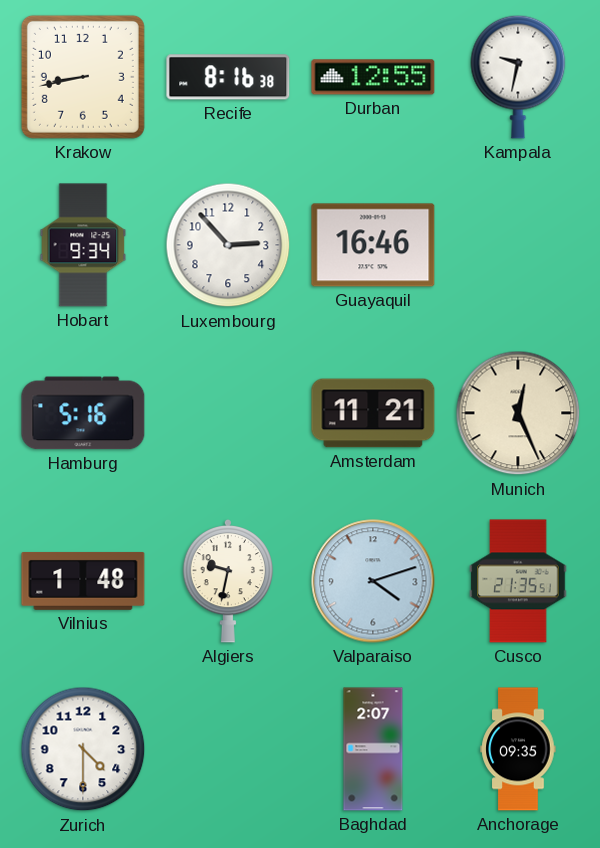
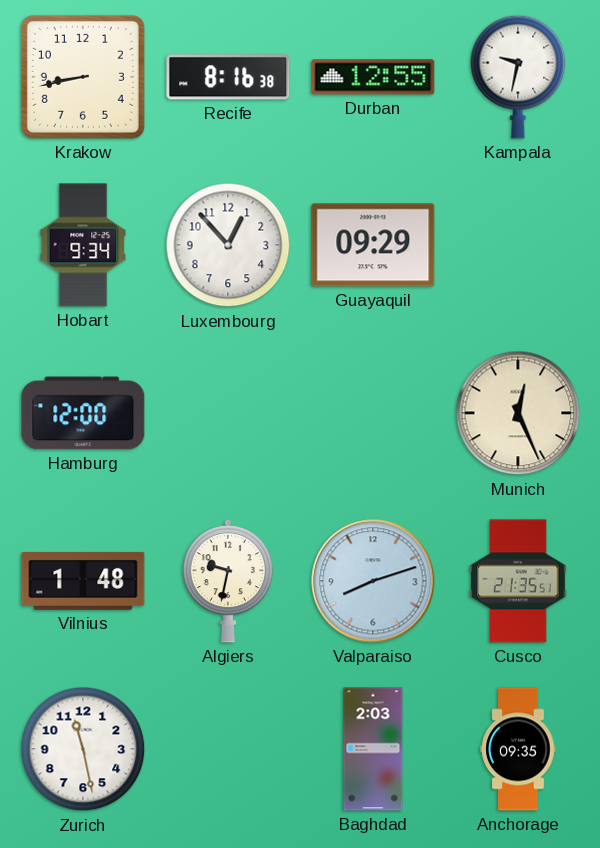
Luxembourg: 2:53 -> 12:53 (228, 245)
Guayaquil: 16:46 -> 09:29 (373, 245)
Hamburg: 5:16 -> 12:00 (83, 413)
Amsterdam: 11:21 -> none (373, 413)
Valparaiso: 4:12 -> 8:12 (373, 581)
Zurich: 4:30 -> 11:28 (83, 749)
Baghdad: 2:07 -> 2:03 (373, 749)
